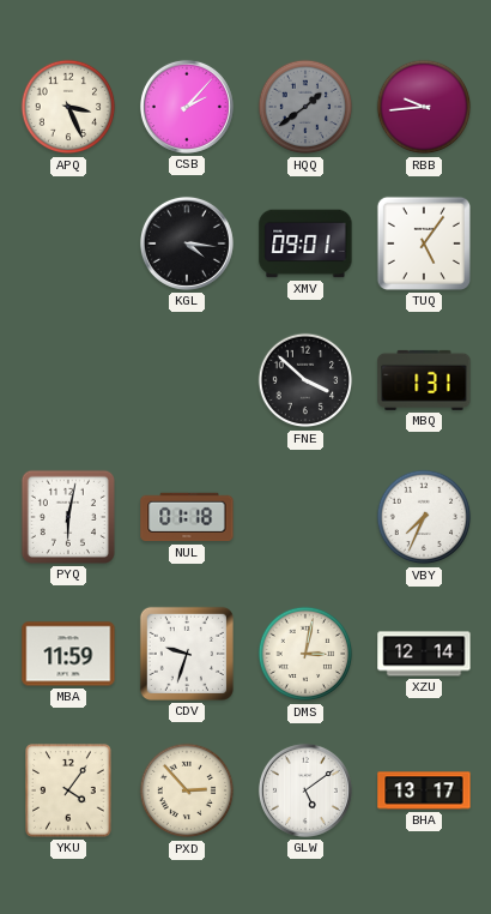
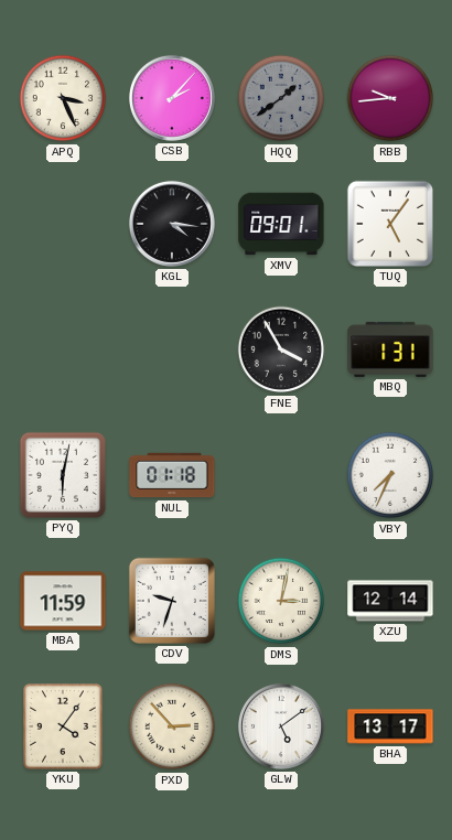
FNE: 3:52 -> 3:55 (281, 349)
